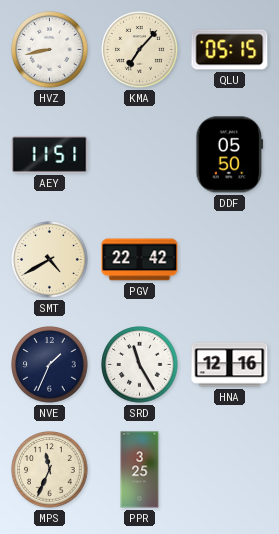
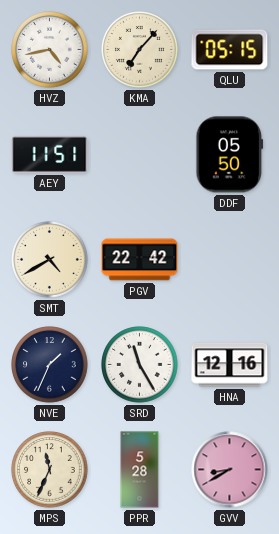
HVZ: 8:43 -> 4:43 (50, 50)
PPR: 3:25 -> 5:28 (140, 470)
GVV: none -> 8:40 (230, 470)
